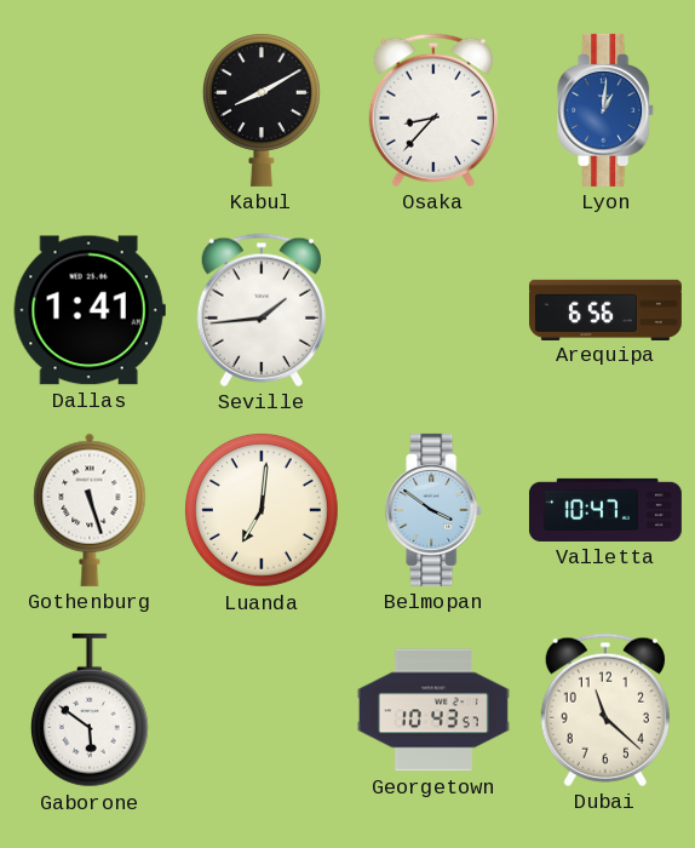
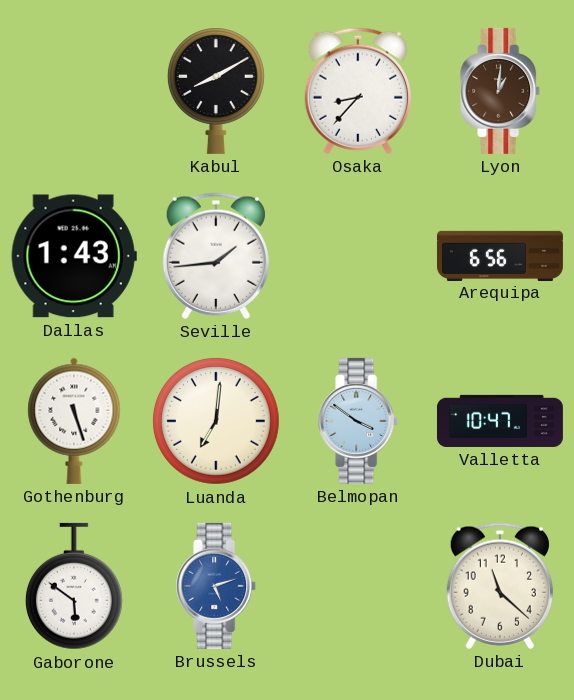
Lyon dial: blue -> brown (501, 91)
Dallas: 1:41 -> 1:43 (74, 256)
Brussels: none -> 5:12 (217, 586)
Georgetown: 10:43 -> none (433, 710)
